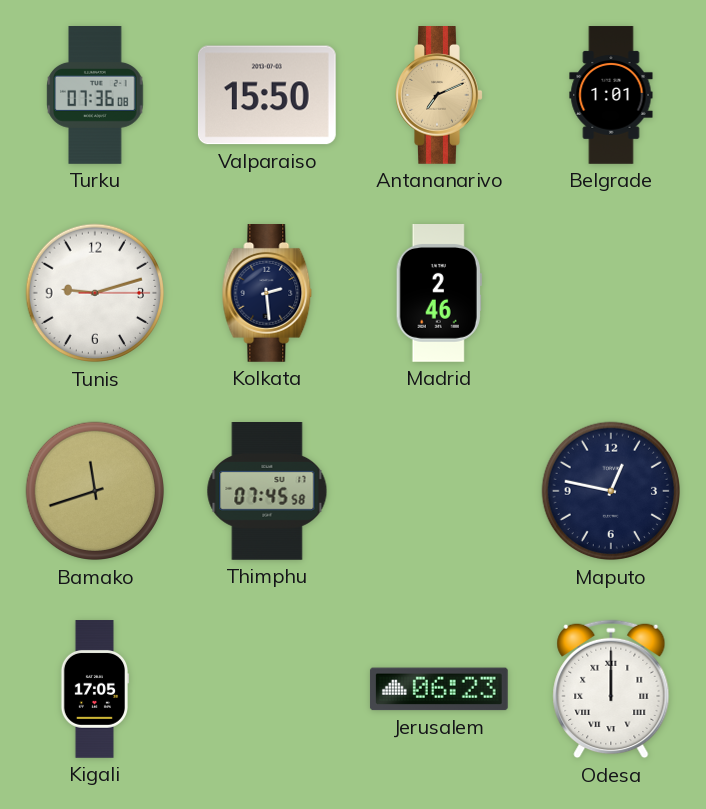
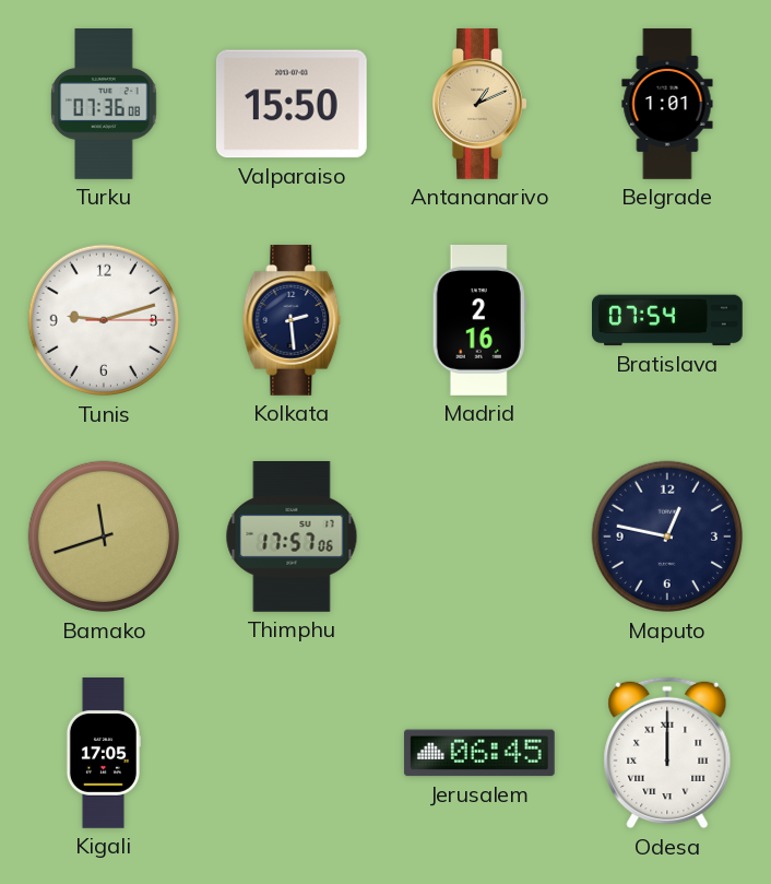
Antananarivo: 7:11 -> 1:11 (479, 105)
Madrid: 2:46 -> 2:16 (479, 321)
Bratislava: none -> 07:54 (668, 320)
Thimphu: 07:45 -> 17:57 (292, 538)
Jerusalem: 06:23 -> 06:45 (479, 753)
